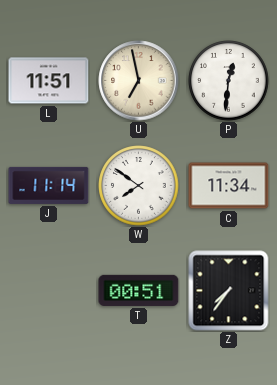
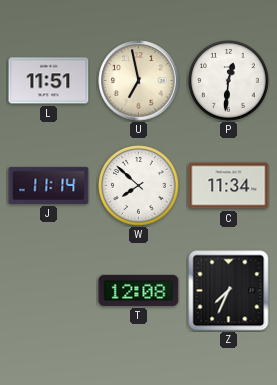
W: 7:51 -> 7:52 (139, 186)
T: 00:51 -> 12:08 (139, 290)
Z: 7:36 -> 7:34 (229, 291)
